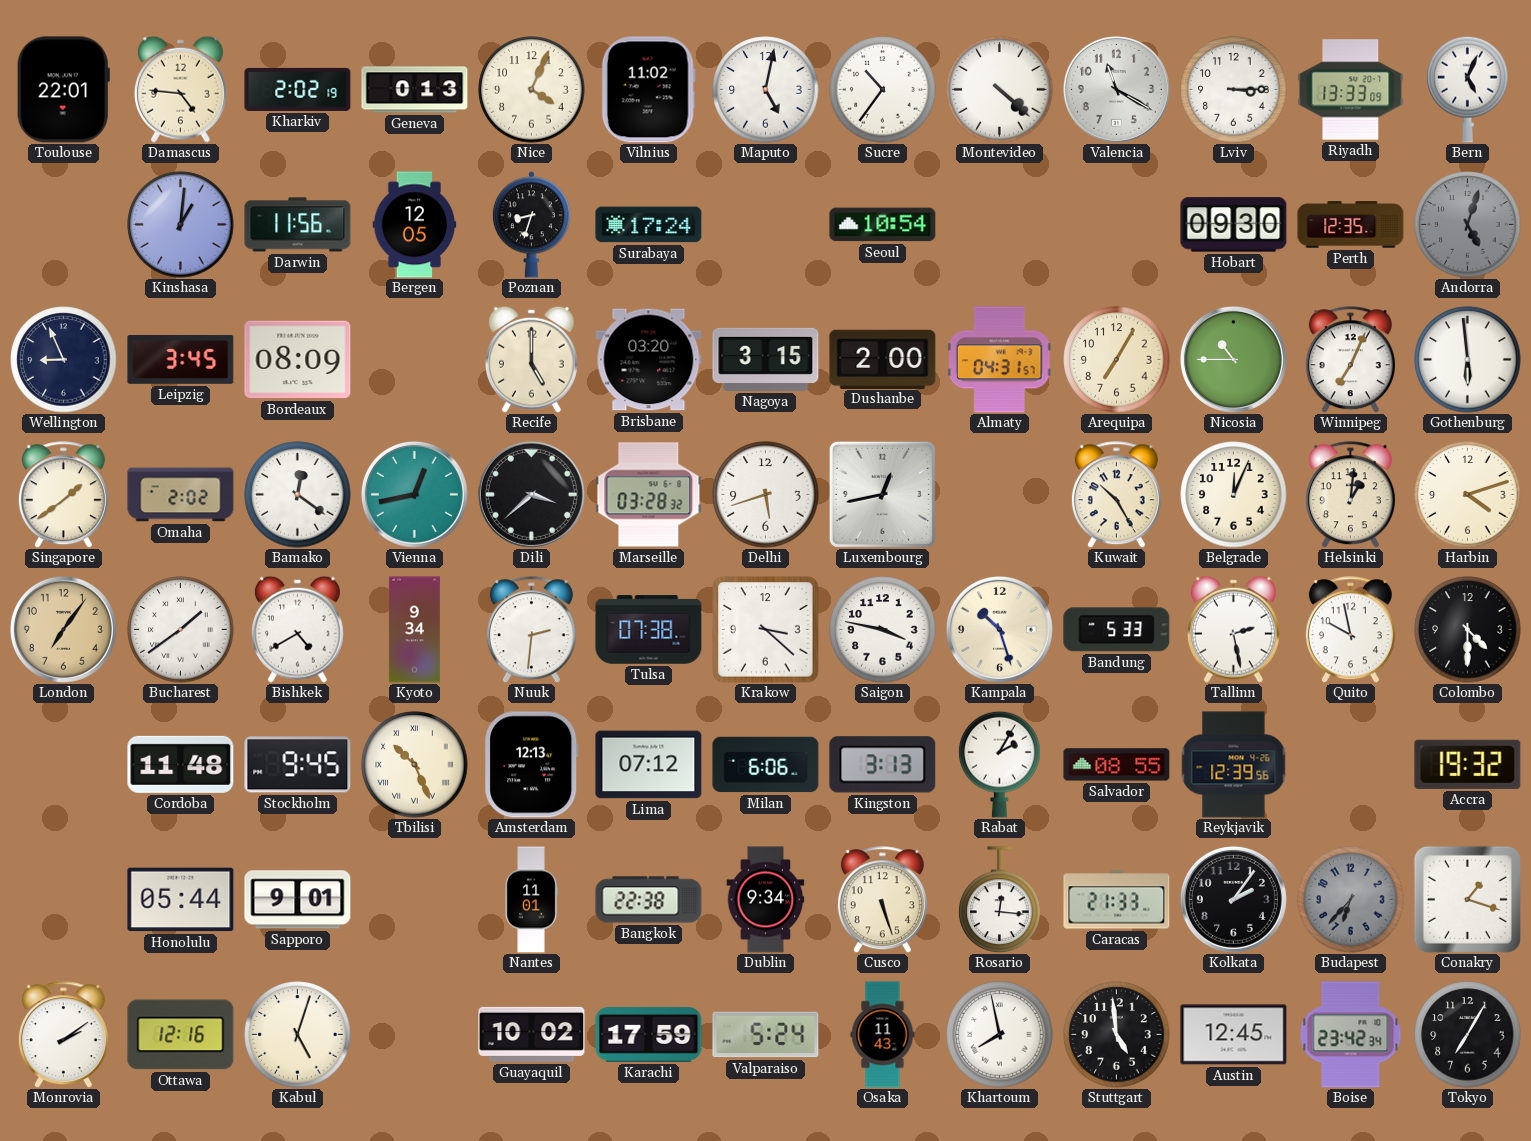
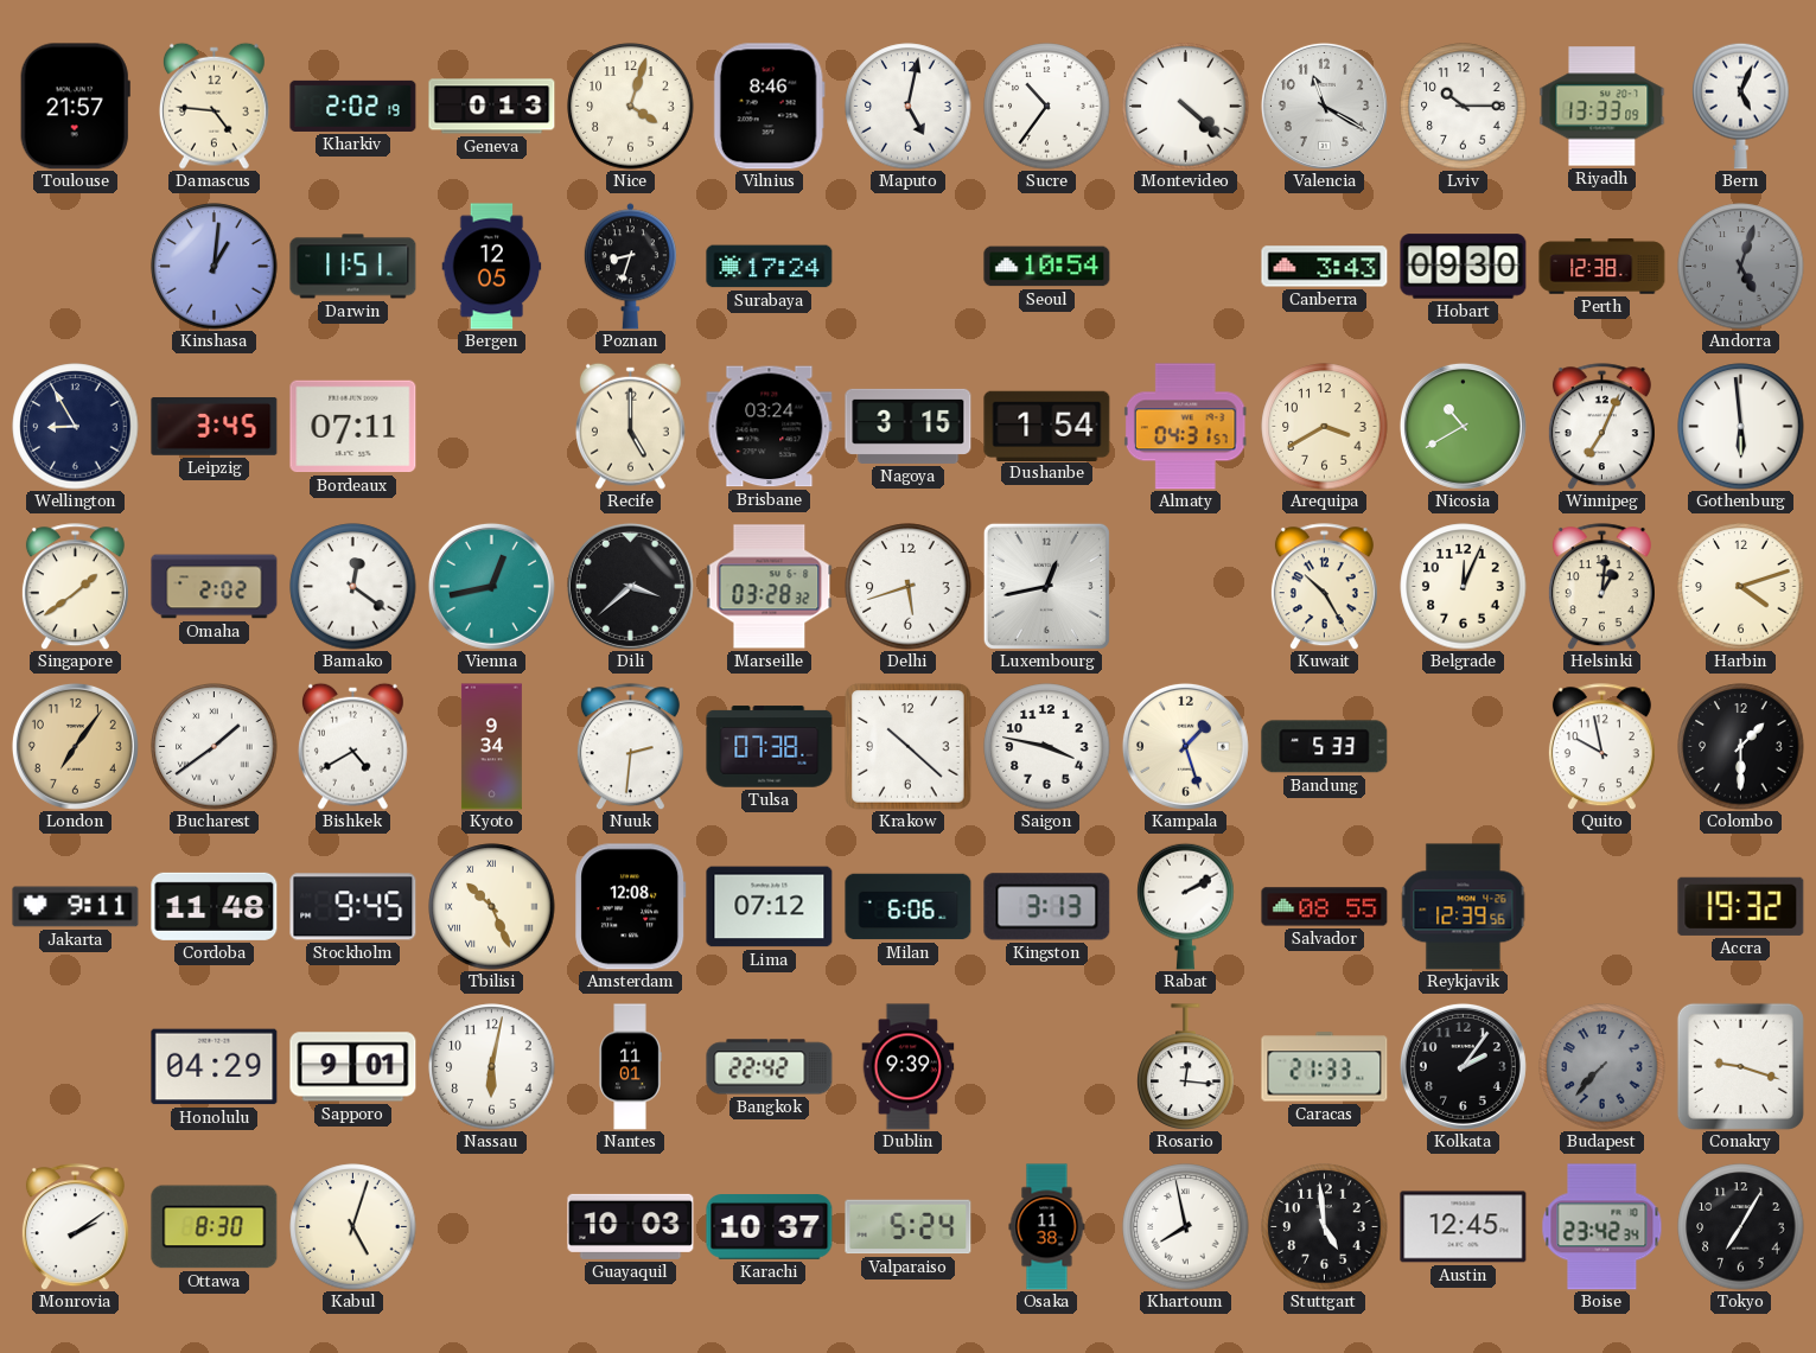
Toulouse: 22:01 -> 21:57 (75, 107)
Nice: 4:04 -> 4:03 (631, 107)
Vilnius: 11:02 -> 8:46 (769, 107)
Lviv: 3:15 -> 10:15 (1464, 107)
Darwin: 11:56 -> 11:51 (353, 267)
Canberra: none -> 3:43 (1325, 267)
Perth: 12:35 -> 12:38 (1602, 267)
Wellington: 8:56 -> 8:55 (76, 427)
Bordeaux: 08:09 -> 07:11 (353, 427)
Brisbane: 03:20 -> 03:24 (770, 427)
Dushanbe: 2:00 -> 1:54 (1047, 426)
Arequipa: 7:05 -> 3:40 (1325, 427)
Nicosia: 10:45 -> 10:40 (1463, 426)
Krakow: 3:22 -> 10:22 (909, 747)
Kampala: 10:27 -> 1:27 (1185, 746)
Tallinn: 2:28 -> none (1233, 629)
Colombo: 4:30 -> 1:30 (1741, 747)
Jakarta: none -> 9:11 (76, 907)
Amsterdam: 12:13 -> 12:08 (631, 907)
Rabat: 2:05 -> 2:10 (1186, 906)
Honolulu: 05:44 -> 04:29 (215, 1067)
Nassau: none -> 6:02 (492, 1067)
Bangkok: 22:38 -> 22:42 (770, 1067)
Dublin: 9:34 -> 9:39 (909, 1067)
Cusco: 5:27 -> none (882, 900)
Budapest: 6:37 -> 7:37 (1602, 1067)
Conakry: 1:18 -> 9:18 (1740, 1066)
Ottawa: 12:16 -> 8:30 (215, 1227)
Guayaquil: 10:02 -> 10:03 (631, 1226)
Karachi: 17:59 -> 10:37 (770, 1227)
Osaka: 11:43 -> 11:38 (1047, 1227)
